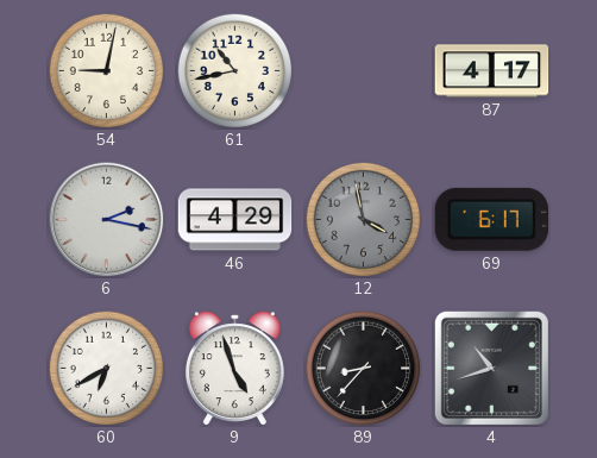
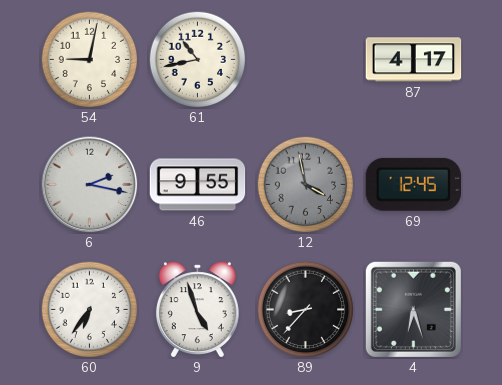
46: 4:29 -> 9:55 (198, 185)
69: 6:17 -> 12:45 (413, 184)
60: 6:40 -> 6:36 (89, 309)
4: 10:42 -> 6:27 (413, 309)
